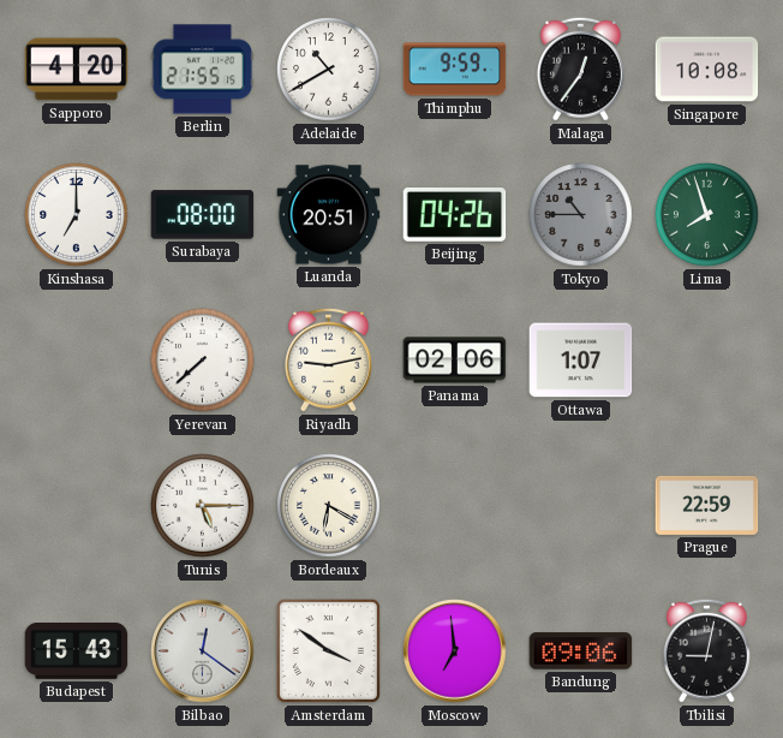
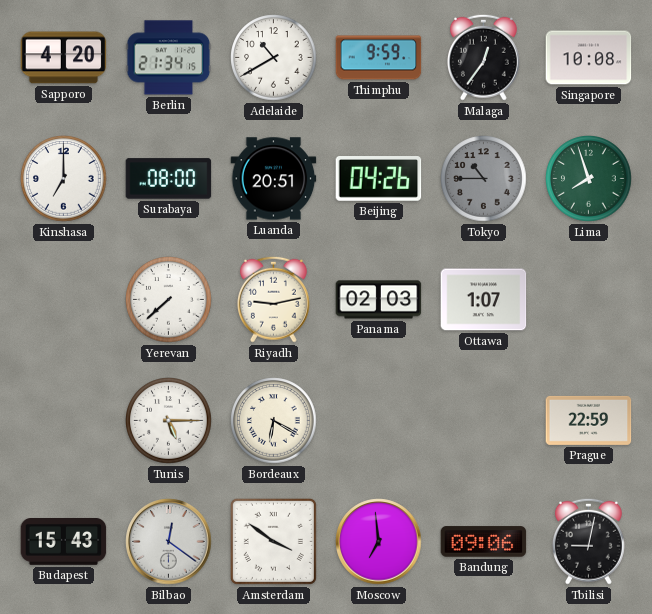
Berlin: 21:55 -> 21:34 (169, 58)
Panama: 02:06 -> 02:03 (379, 300)
